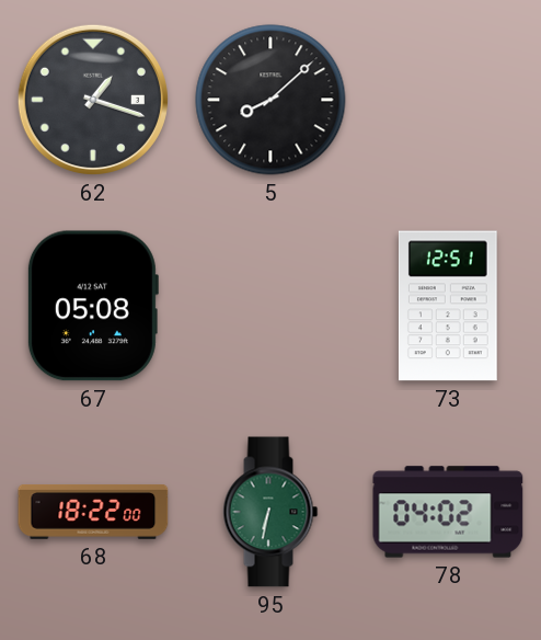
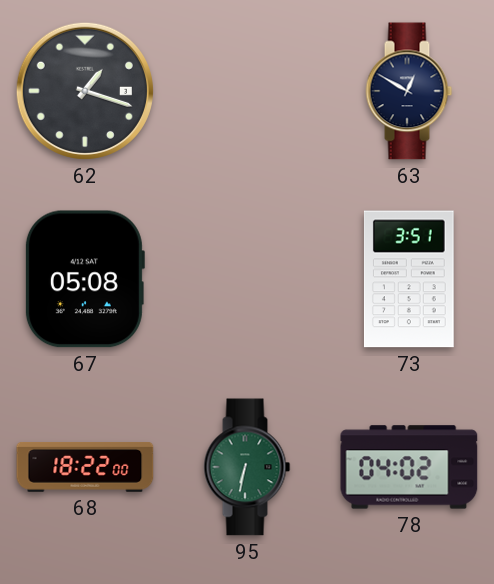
5: 8:08 -> none (270, 100)
63: none -> 12:50 (409, 91)
73: 12:51 -> 3:51 (409, 279)
